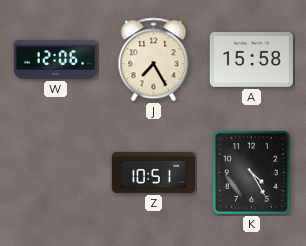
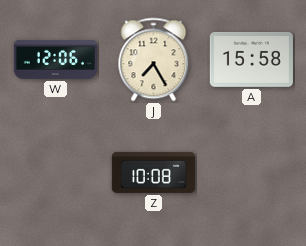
Z: 10:51 -> 10:08 (153, 172)
K: 4:25 -> none (252, 173)
